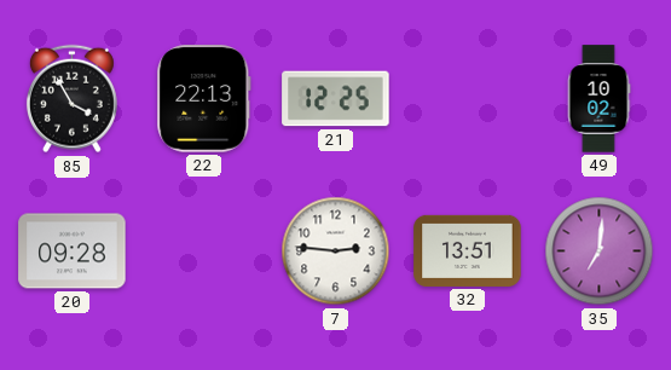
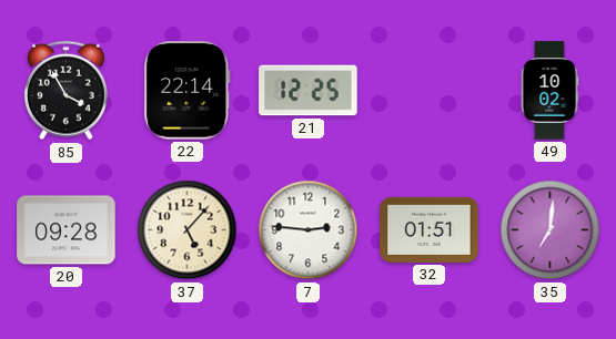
22: 22:13 -> 22:14 (188, 91)
37: none -> 5:07 (188, 230)
32: 13:51 -> 01:51 (430, 229)
